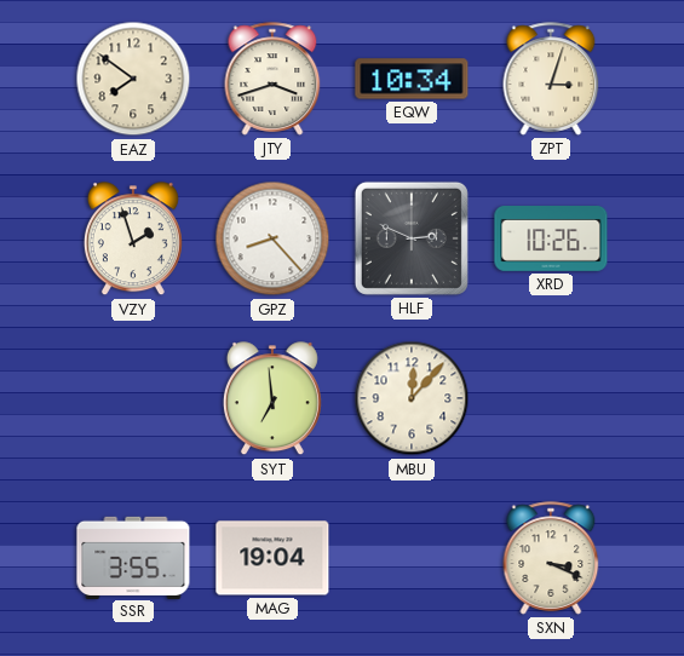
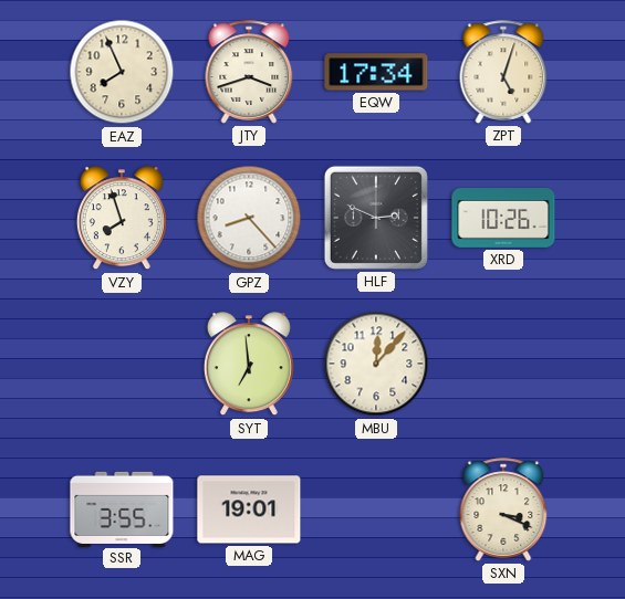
EAZ: 7:51 -> 7:56 (122, 72)
EQW: 10:34 -> 17:34 (376, 72)
ZPT: 3:03 -> 5:03 (503, 72)
VZY: 1:57 -> 7:57 (122, 219)
MAG: 19:04 -> 19:01 (249, 509)
